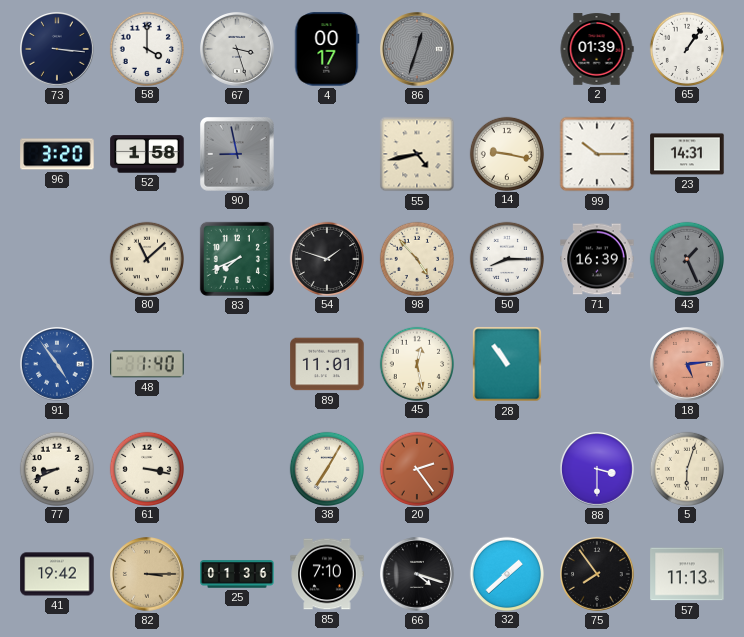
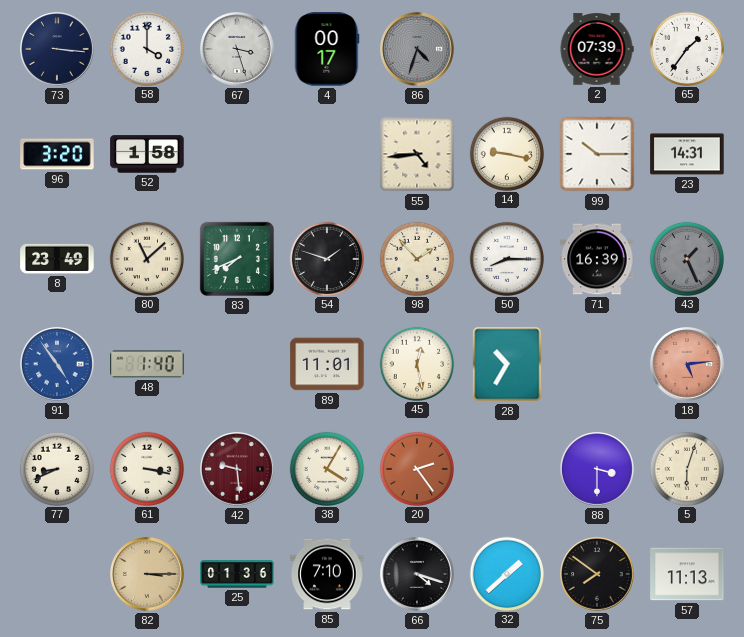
86: 12:33 -> 4:33 (418, 50)
2: 01:39 -> 07:39 (597, 49)
65: 1:06 -> 1:36 (686, 48)
90: 8:58 -> none (237, 154)
55: 4:43 -> 4:44 (417, 154)
8: none -> 23:49 (57, 259)
98: 4:53 -> 1:53 (416, 258)
28: 10:54 -> 10:35 (507, 364)
42: none -> 9:29 (238, 470)
38: 7:05 -> 4:05 (326, 468)
41: 19:42 -> none (57, 574)
75: 7:54 -> 7:51 (598, 575)
